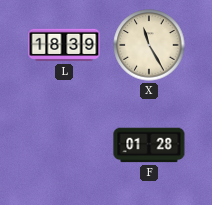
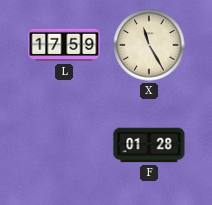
L: 18:39 -> 17:59 (64, 45)
